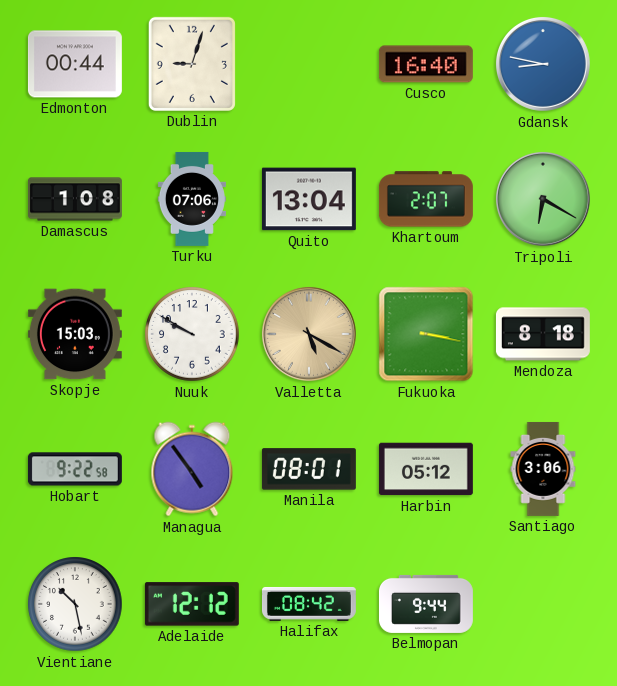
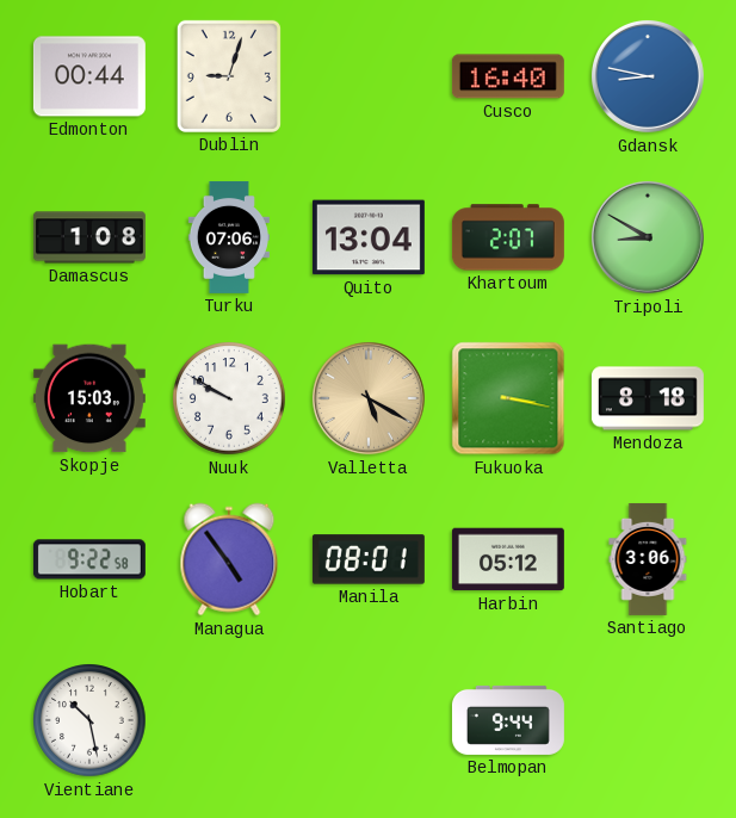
Tripoli: 6:20 -> 8:50 (648, 237)
Adelaide: 12:12 -> none (192, 604)
Halifax: 08:42 -> none (309, 604)
